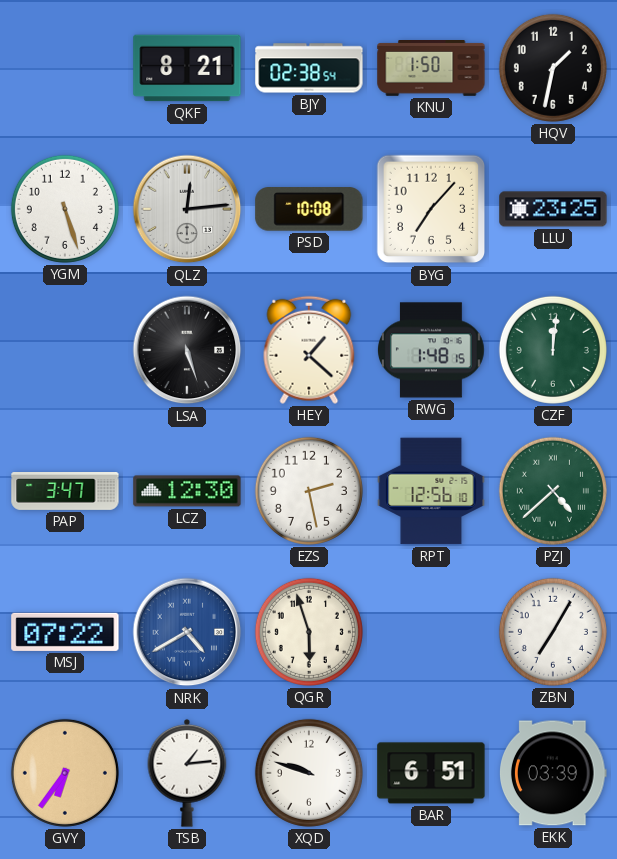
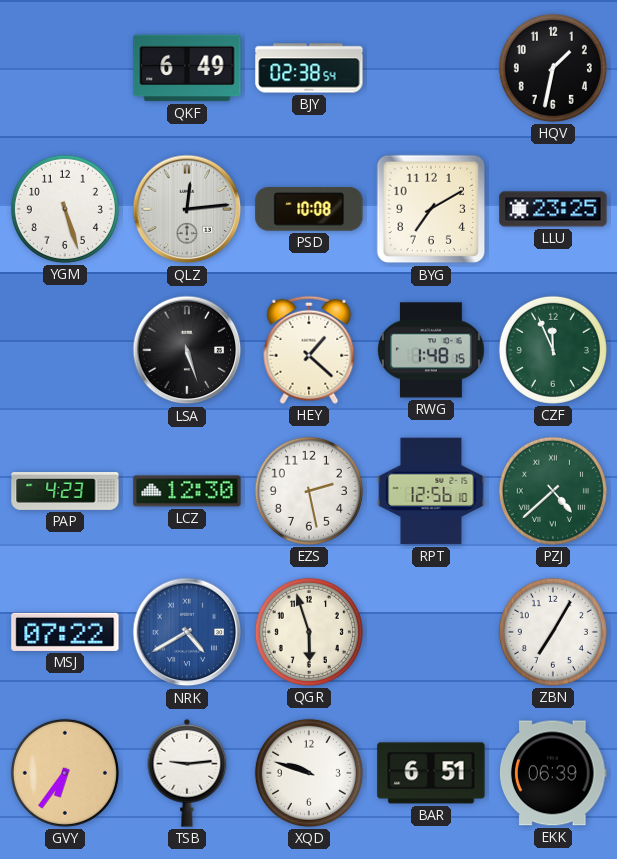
QKF: 8:21 -> 6:49 (187, 68)
KNU: 1:50 -> none (431, 69)
BYG: 7:07 -> 7:10 (431, 209)
CZF: 12:01 -> 11:56 (553, 350)
PAP: 3:47 -> 4:23 (65, 492)
TSB: 1:14 -> 9:14 (187, 773)
EKK: 03:39 -> 06:39 (554, 773)
